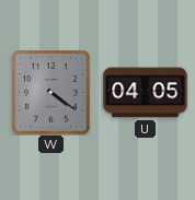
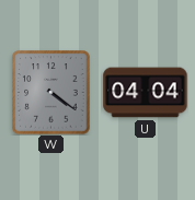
U: 04:05 -> 04:04 (146, 93)
